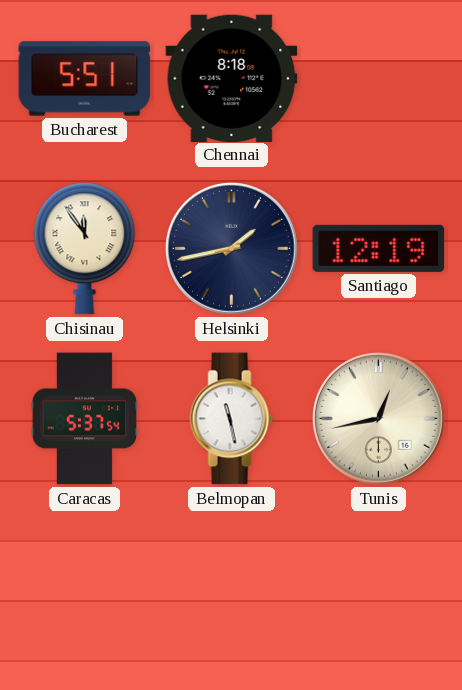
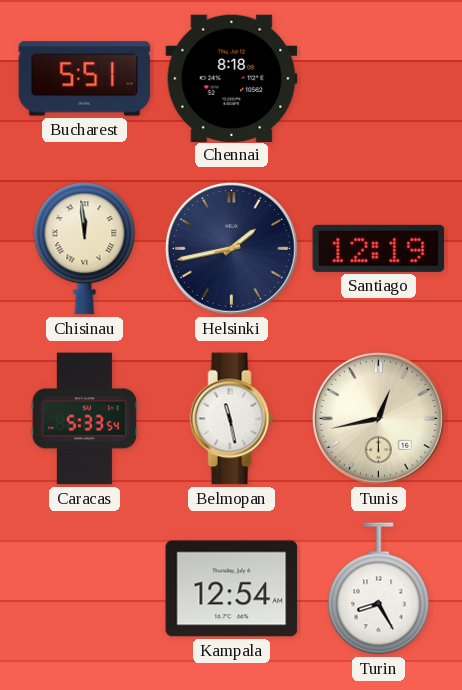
Chisinau: 11:54 -> 11:59 (85, 249)
Caracas: 5:37 -> 5:33 (84, 419)
Kampala: none -> 12:54 (232, 589)
Turin: none -> 8:25 (379, 589)
